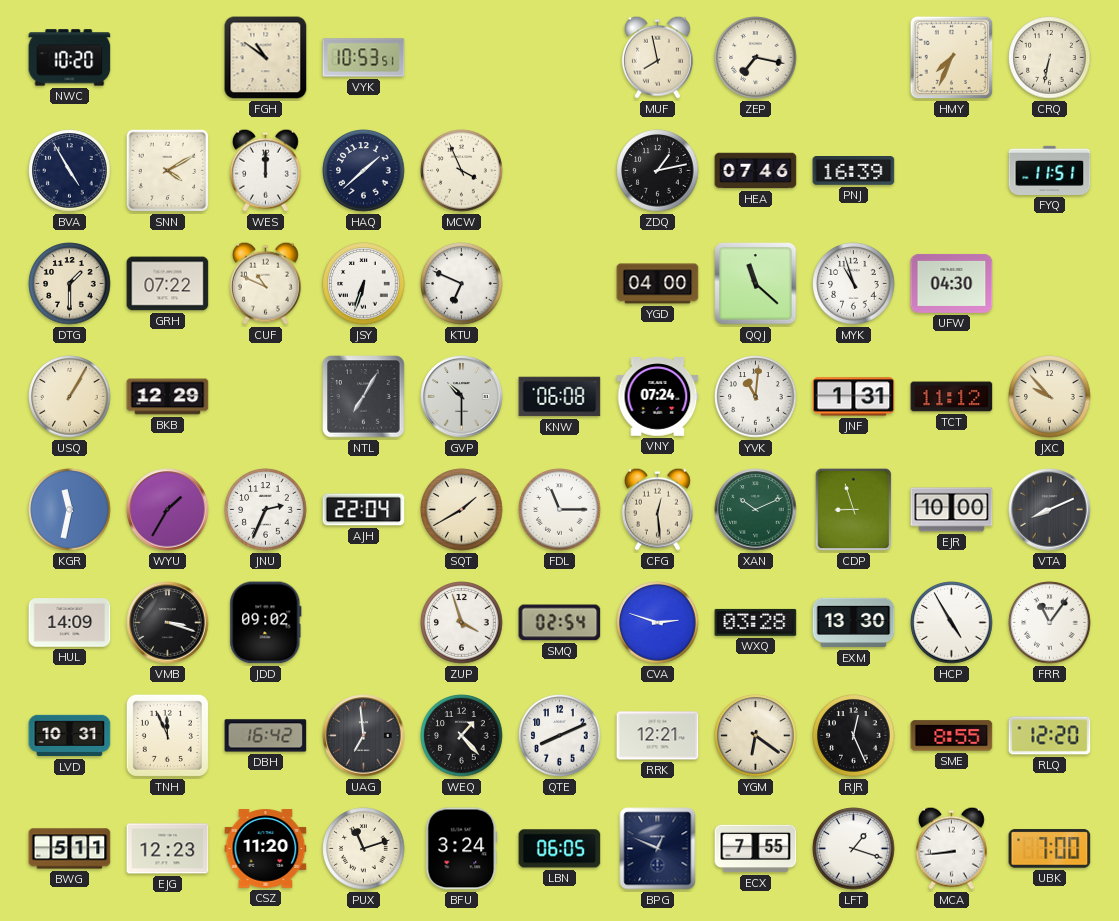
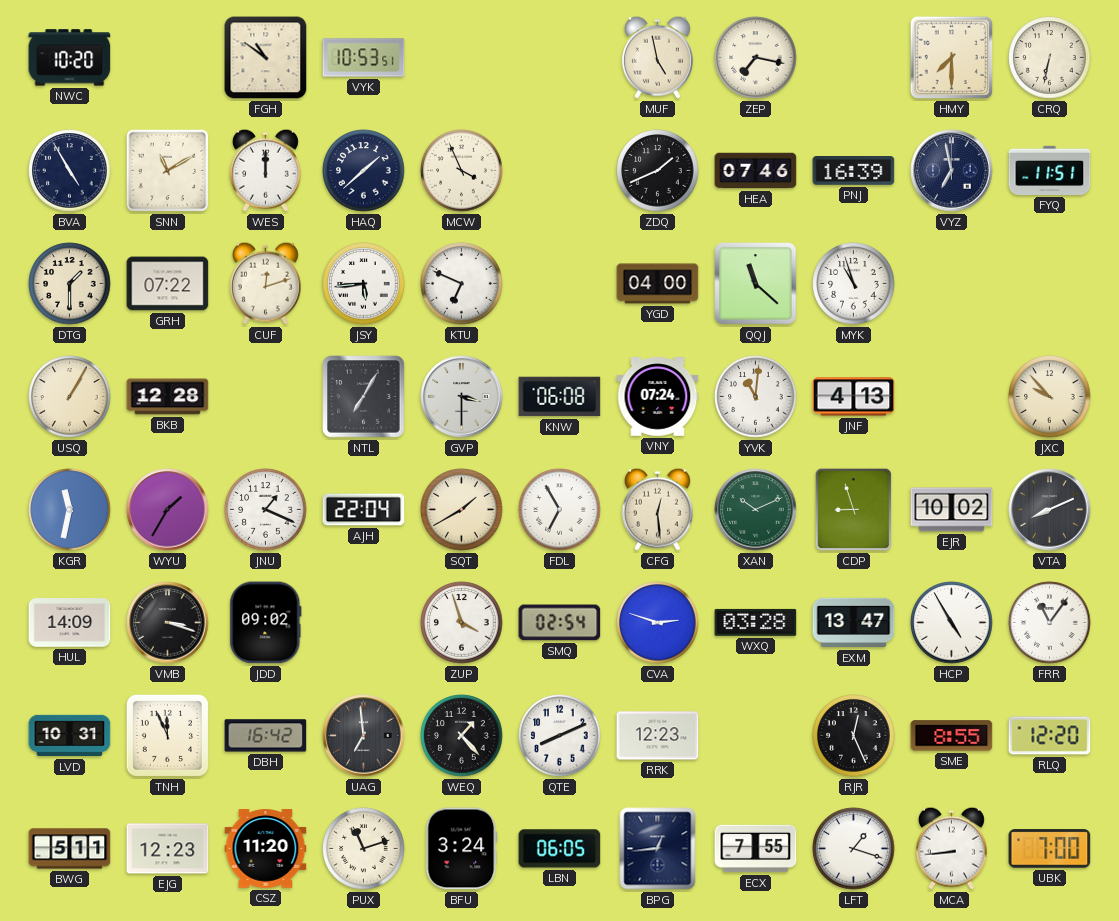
MUF: 7:58 -> 4:58 (657, 57)
HMY: 7:34 -> 7:30 (952, 58)
SNN: 4:10 -> 11:10 (168, 171)
ZDQ: 1:13 -> 1:41 (658, 171)
VYZ: none -> 6:58 (952, 171)
CUF: 10:49 -> 12:12 (265, 283)
JSY: 6:33 -> 5:44 (364, 284)
UFW: 04:30 -> none (952, 283)
BKB: 12:29 -> 12:28 (168, 397)
GVP: 10:30 -> 3:30 (462, 397)
JNF: 1:31 -> 4:13 (854, 397)
TCT: 11:12 -> none (952, 397)
JNU: 2:34 -> 1:19 (266, 510)
FDL: 11:15 -> 6:55 (560, 510)
EJR: 10:00 -> 10:02 (952, 510)
EXM: 13:30 -> 13:47 (854, 623)
RRK: 12:21 -> 12:23 (658, 736)
YGM: 6:21 -> none (756, 736)
BPG: 12:49 -> 12:44 (658, 849)
